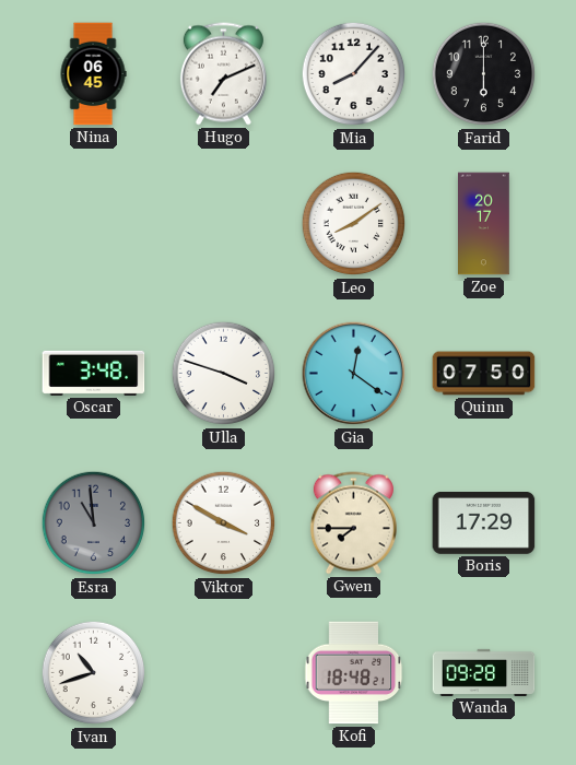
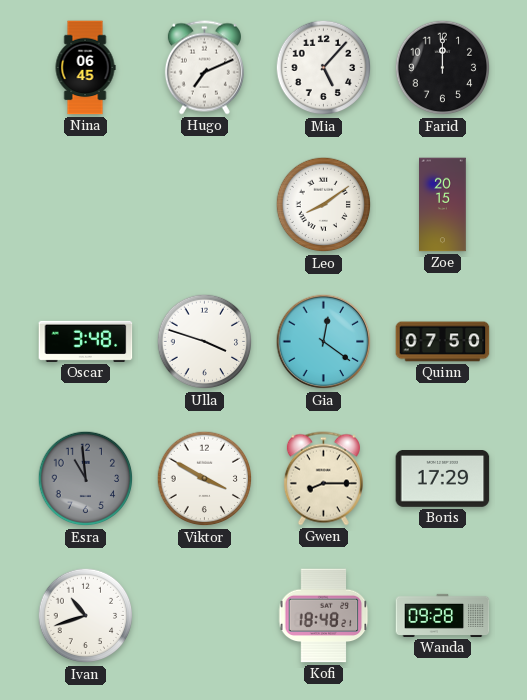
Mia: 8:07 -> 5:07 (324, 68)
Farid: 6:00 -> 12:00 (443, 68)
Zoe: 20:17 -> 20:15 (443, 205)
Gwen: 7:45 -> 8:15 (323, 479)
